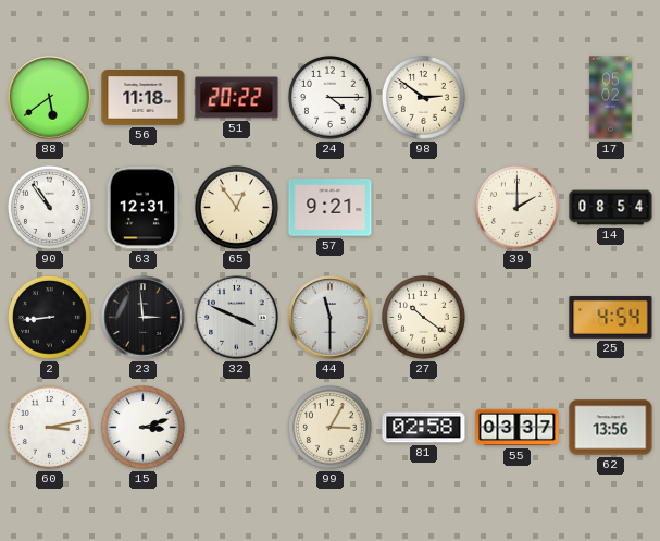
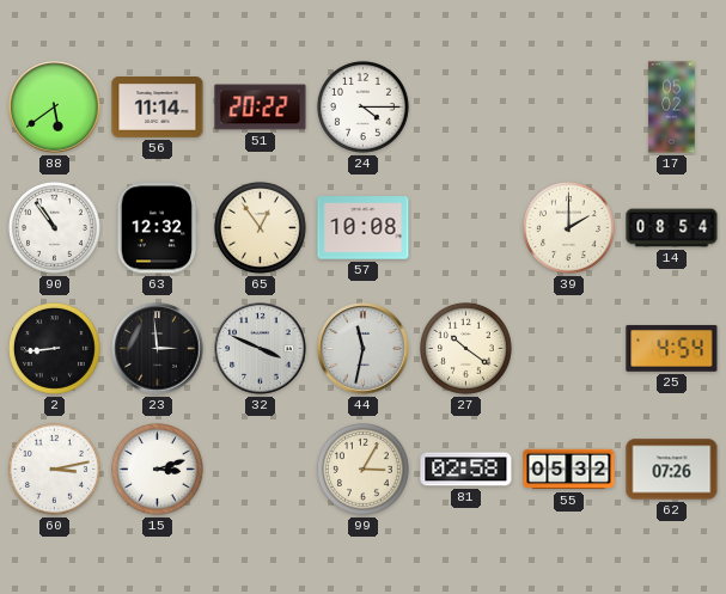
56: 11:18 -> 11:14 (158, 108)
98: 2:51 -> none (423, 97)
63: 12:31 -> 12:32 (157, 228)
57: 9:21 -> 10:08 (364, 228)
44: 11:30 -> 11:32 (364, 349)
55: 03:37 -> 05:32 (569, 470)
62: 13:56 -> 07:26 (672, 470)
